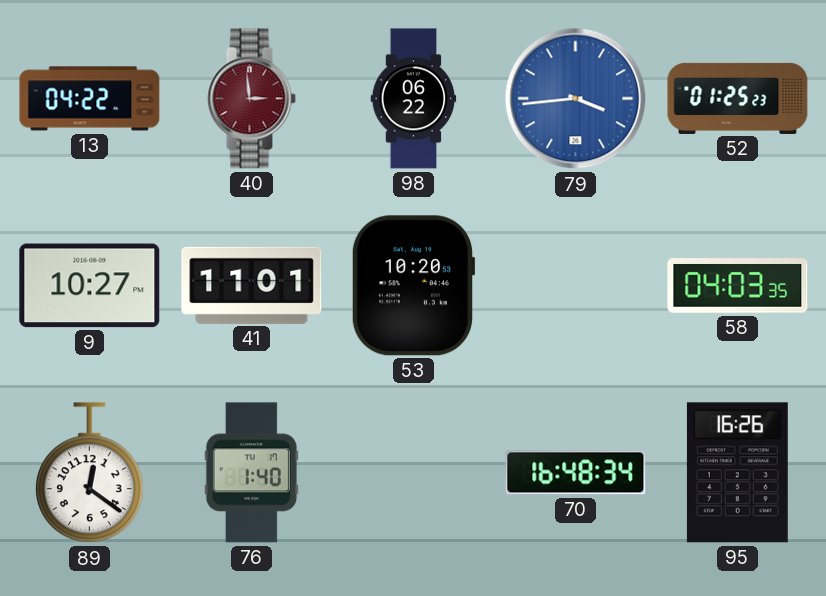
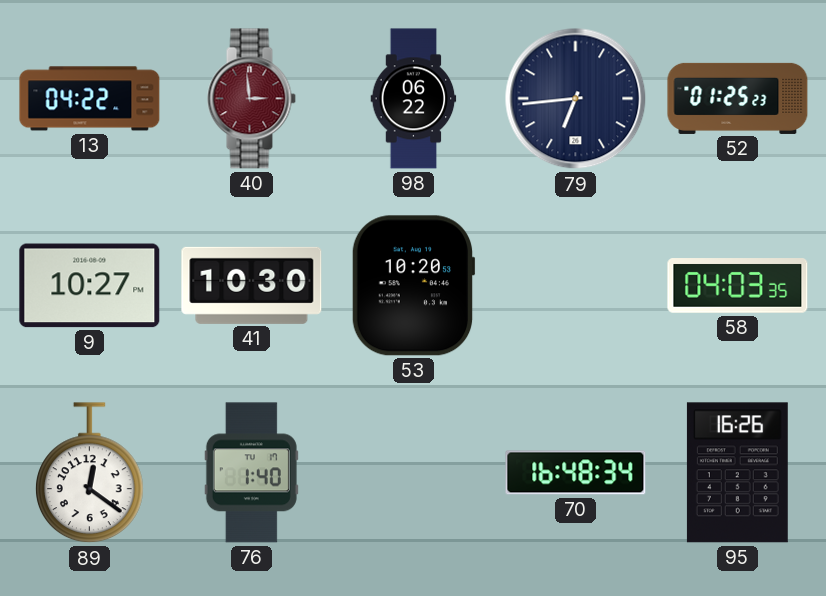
79: 3:44 -> 6:44 (576, 99)
79 dial: blue -> navy (576, 99)
41: 11:01 -> 10:30 (252, 285)
